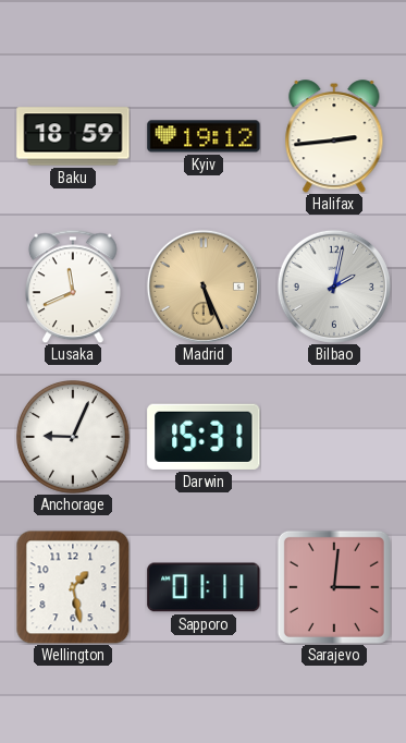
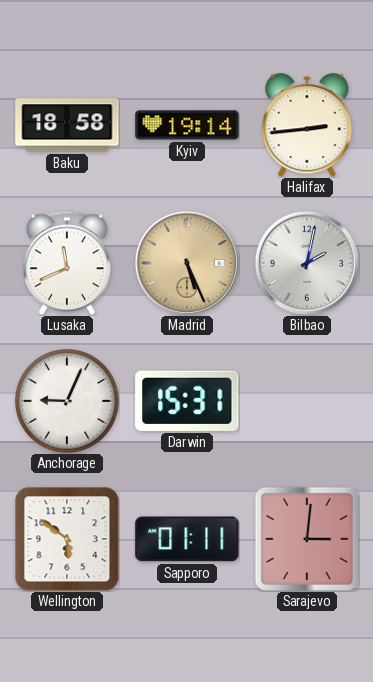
Baku: 18:59 -> 18:58 (67, 125)
Kyiv: 19:12 -> 19:14 (187, 125)
Wellington: 1:28 -> 5:51 (67, 539)
